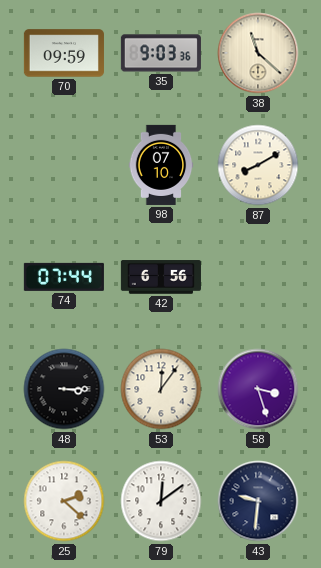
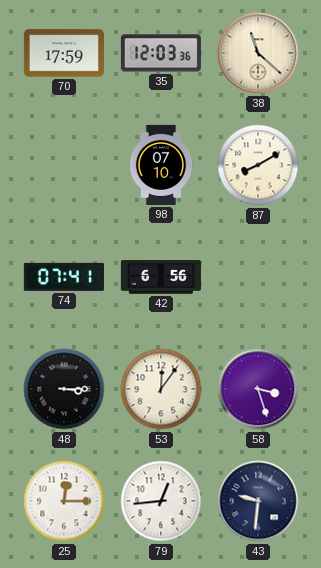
70: 09:59 -> 17:59 (64, 53)
35: 9:03 -> 12:03 (161, 53)
74: 07:44 -> 07:41 (64, 277)
25: 2:22 -> 12:15 (64, 501)
79: 12:09 -> 12:44 (161, 501)
